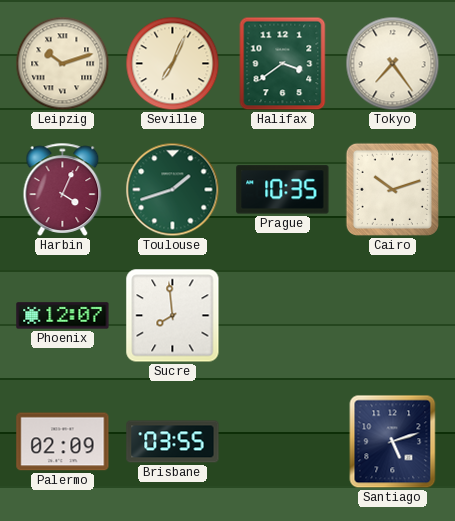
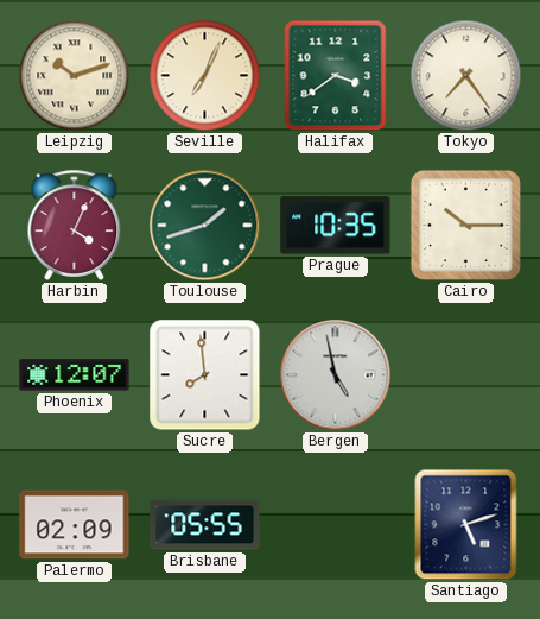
Cairo: 10:12 -> 10:15 (465, 225)
Bergen: none -> 4:58 (336, 375)
Brisbane: 03:55 -> 05:55 (205, 525)
